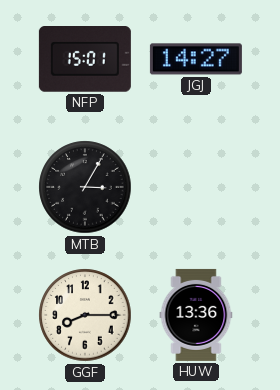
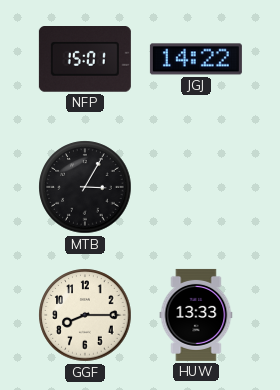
JGJ: 14:27 -> 14:22 (196, 59)
HUW: 13:36 -> 13:33 (196, 315)
